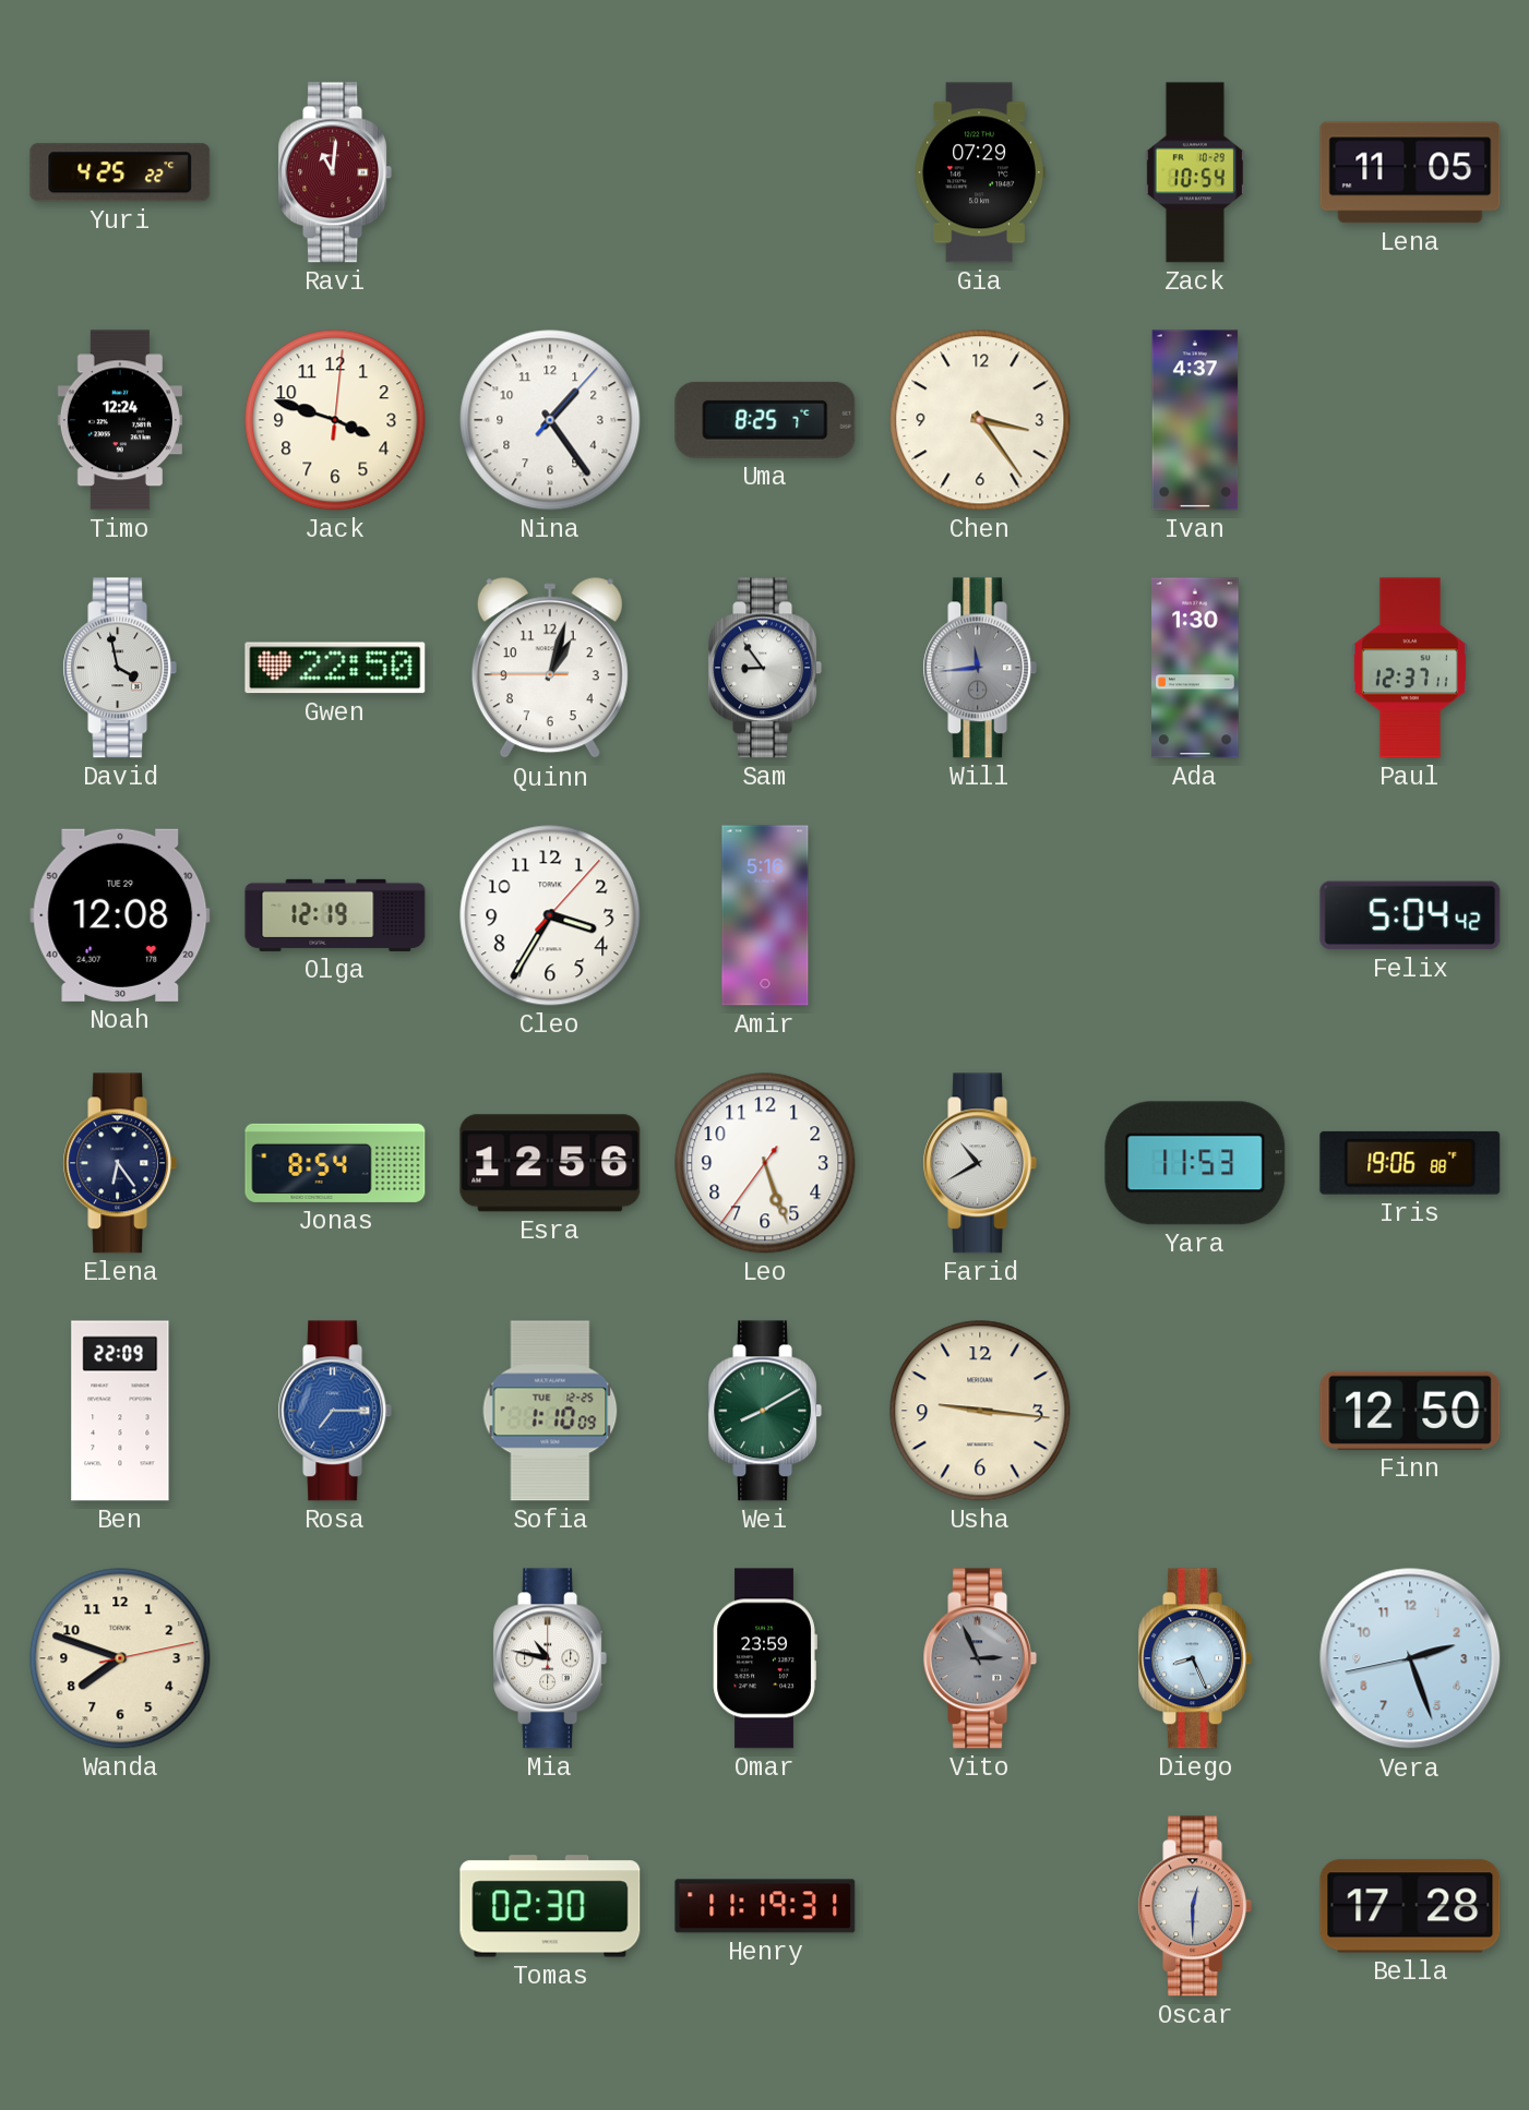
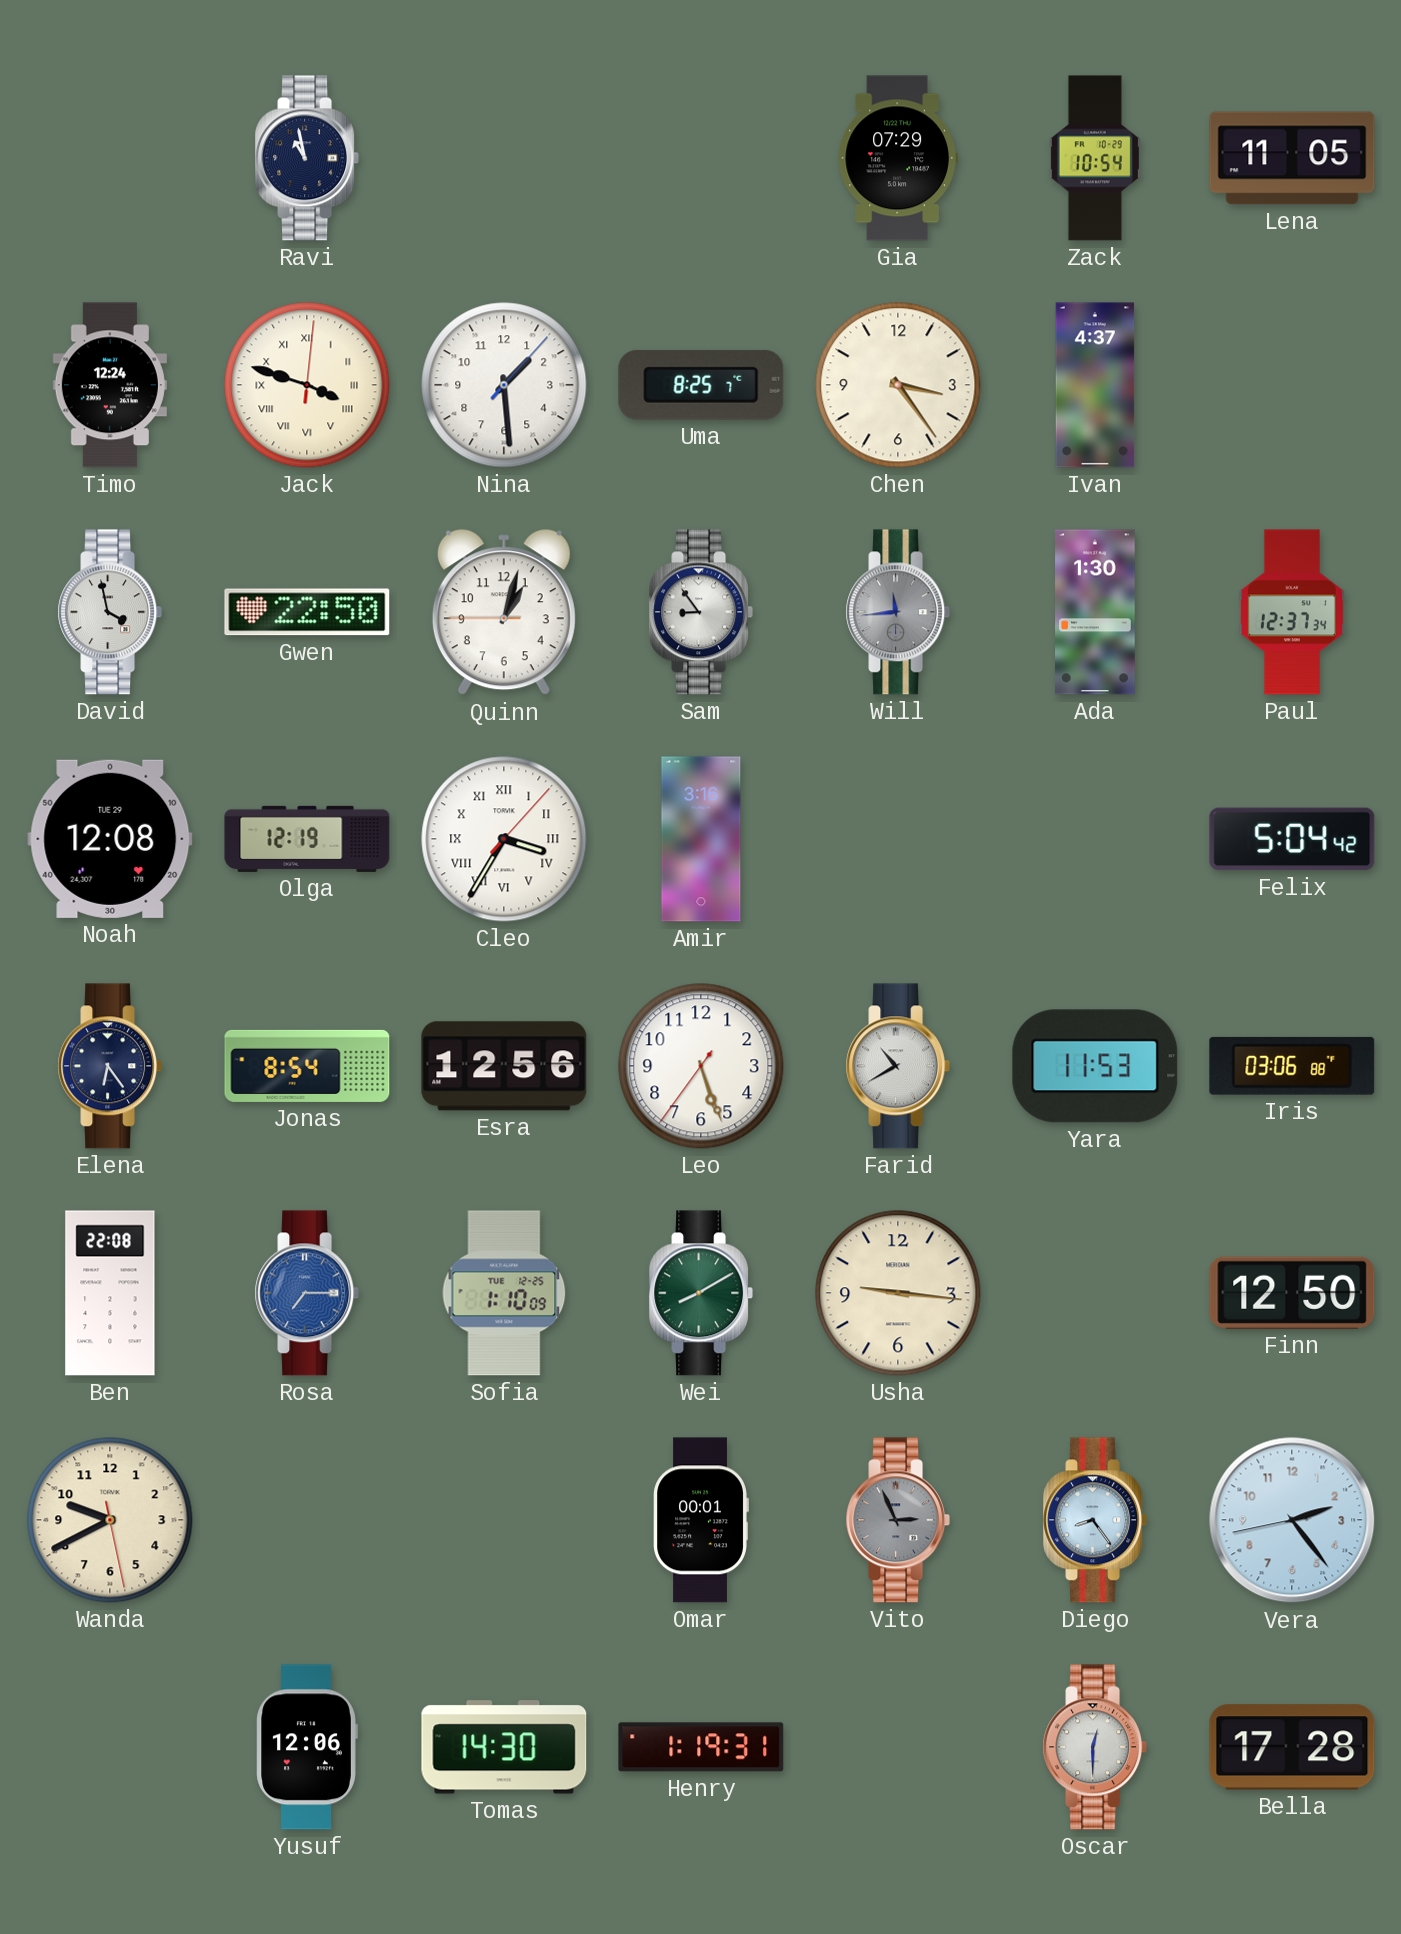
Yuri: 4:25 -> none (120, 172)
Ravi: 11:01 -> 10:58 (307, 158)
Ravi dial: burgundy -> navy (307, 158)
Jack numerals: Arabic -> Roman (307, 385)
Nina: 1:24 -> 1:29 (504, 385)
Paul: 12:37:11 -> 12:37:34 (1292, 612)
Cleo numerals: Arabic -> Roman (504, 839)
Amir: 5:16 -> 3:16 (701, 839)
Iris: 19:06 -> 03:06 (1292, 1066)
Ben: 22:09 -> 22:08 (110, 1293)
Wanda: 7:48 -> 9:40 (110, 1520)
Mia: 10:47 -> none (550, 1658)
Omar: 23:59 -> 00:01 (701, 1520)
Diego: 8:26 -> 8:24 (1095, 1520)
Vera: 2:26 -> 2:23 (1292, 1520)
Yusuf: none -> 12:06 (307, 1747)
Tomas: 02:30 -> 14:30 (504, 1747)
Henry: 11:19 -> 1:19 (701, 1747)
